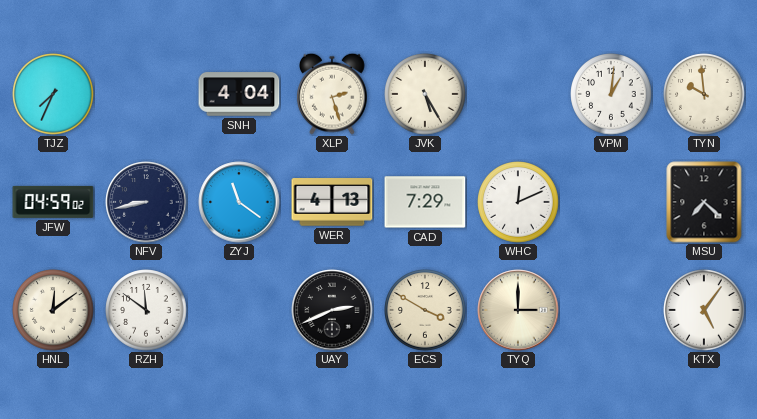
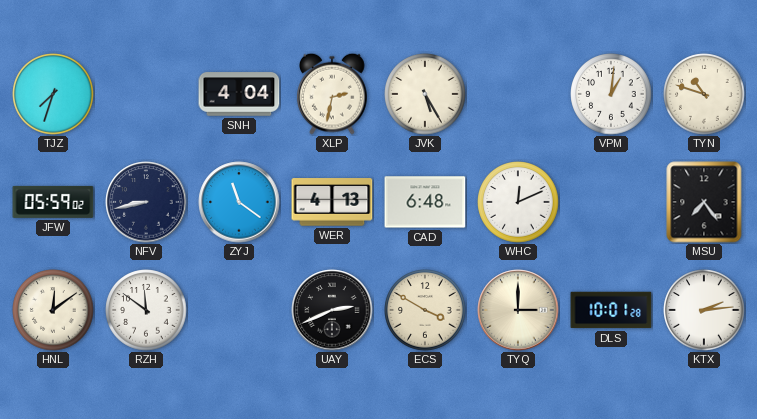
TJZ: 7:34 -> 7:33 (53, 94)
XLP: 2:27 -> 2:32 (333, 94)
TYN: 9:59 -> 10:48 (704, 94)
JFW: 04:59 -> 05:59 (53, 202)
CAD: 7:29 -> 6:48 (425, 202)
MSU: 7:22 -> 7:24 (704, 202)
DLS: none -> 10:01 (611, 310)
KTX: 5:06 -> 2:14 (704, 310)
